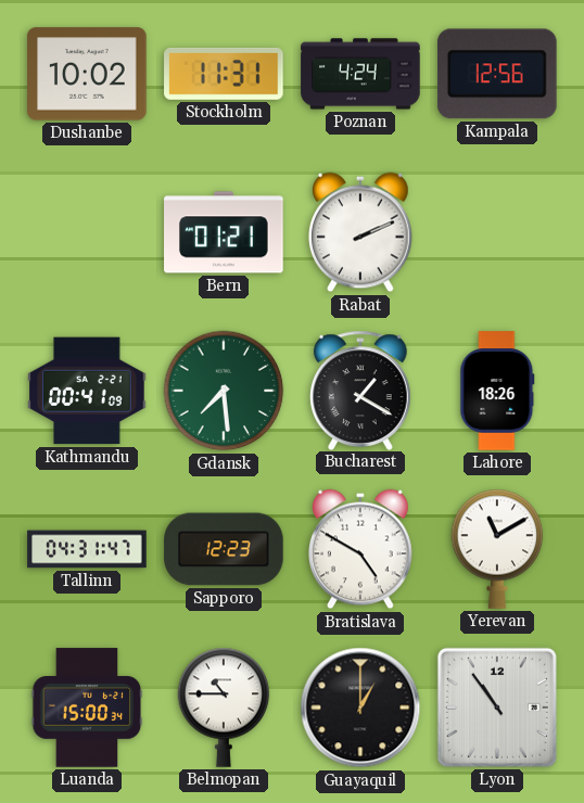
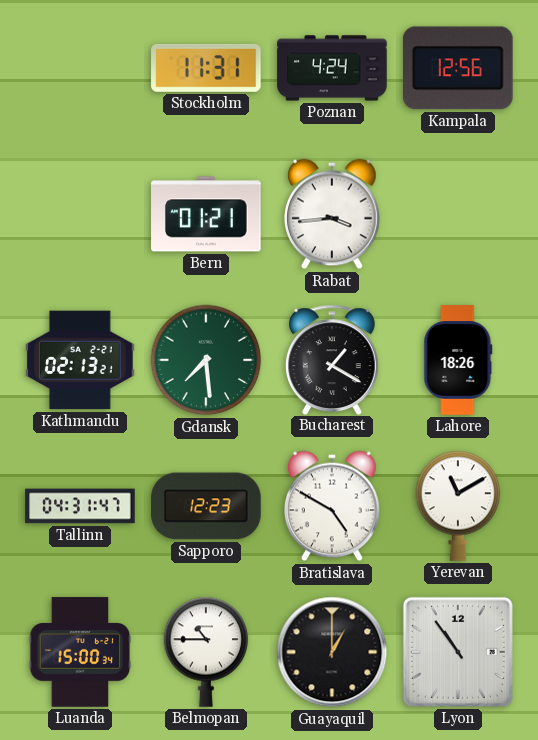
Dushanbe: 10:02 -> none (87, 74)
Rabat: 2:11 -> 3:44 (333, 214)
Kathmandu: 00:41 -> 02:13 (80, 360)
